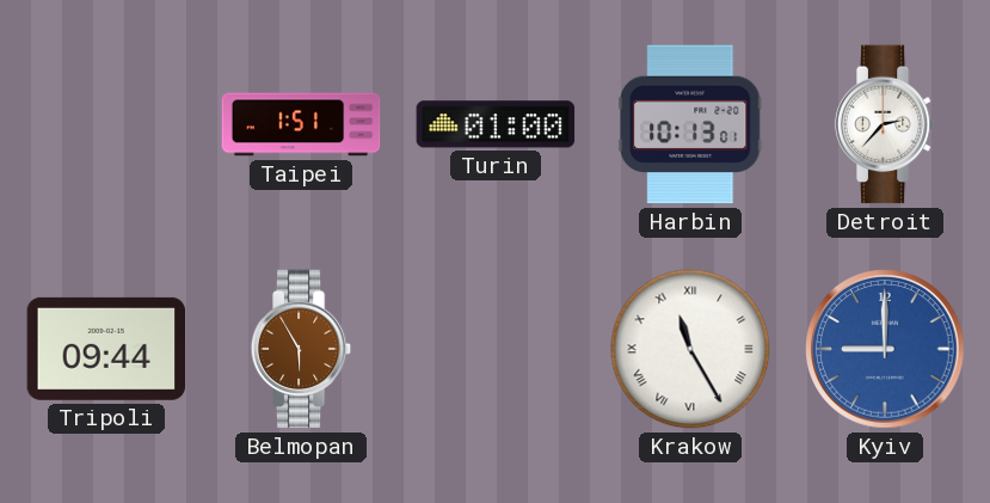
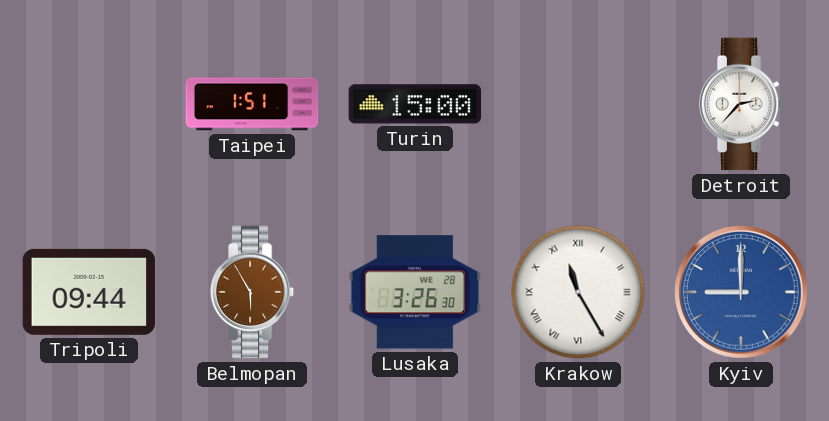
Turin: 01:00 -> 15:00 (415, 104)
Harbin: 10:13 -> none (690, 124)
Lusaka: none -> 3:26 (415, 292)
